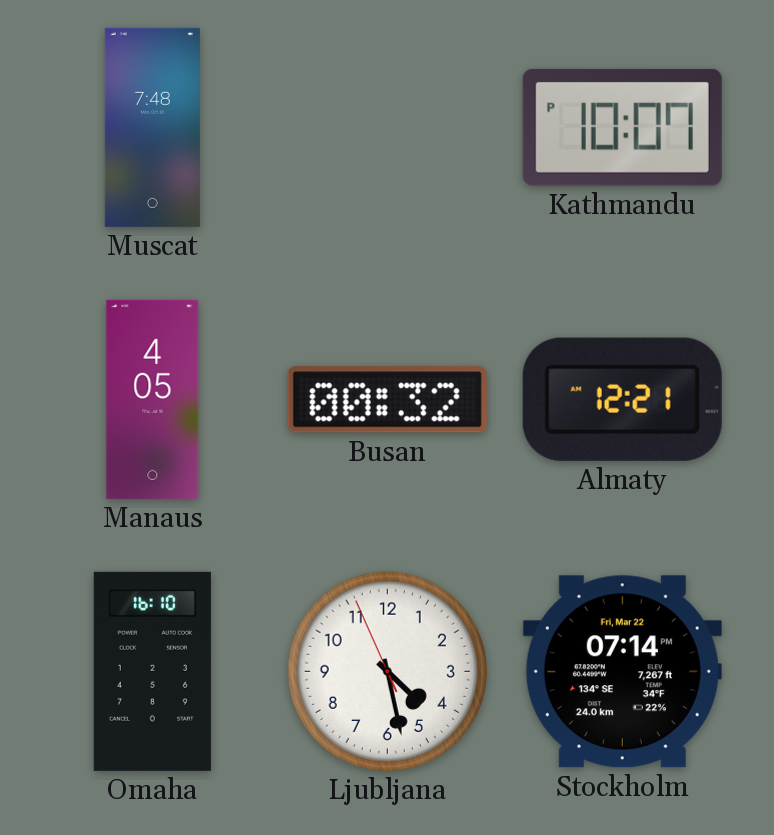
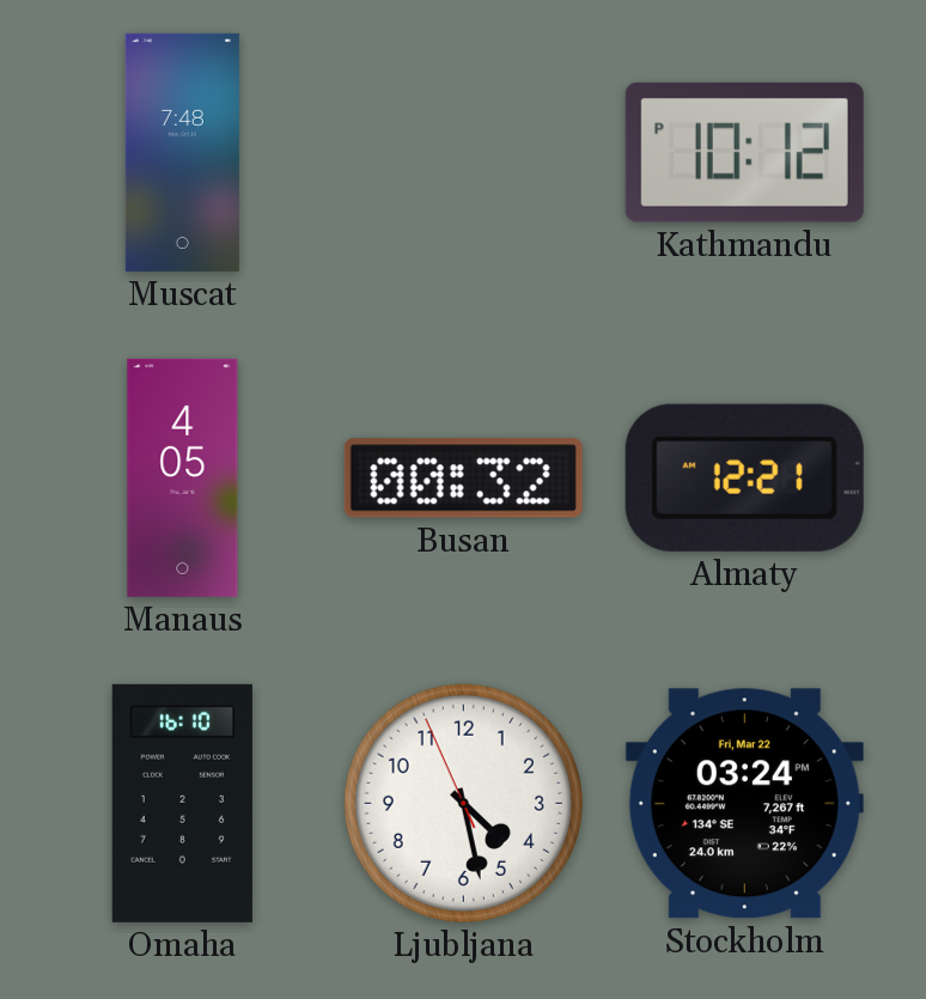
Kathmandu: 10:07 -> 10:12 (744, 152)
Stockholm: 07:14 -> 03:24 (744, 804)
